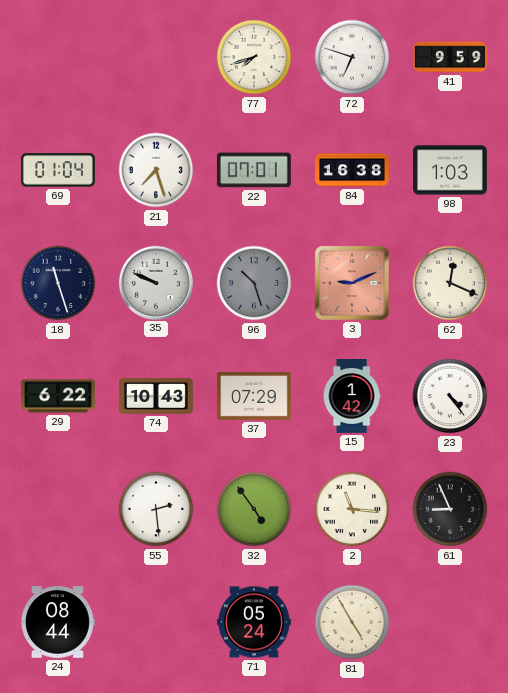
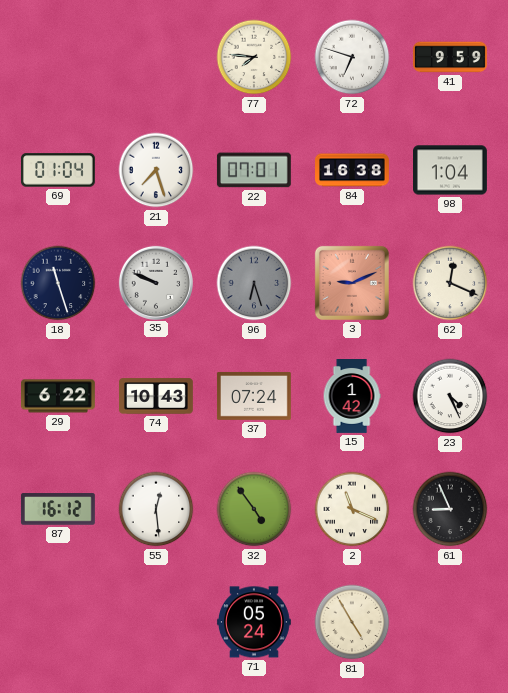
77: 7:42 -> 7:46 (254, 57)
98: 1:03 -> 1:04 (451, 170)
96: 10:27 -> 6:27 (254, 283)
37: 07:29 -> 07:24 (254, 396)
23: 4:24 -> 4:26 (450, 396)
87: none -> 16:12 (58, 509)
55: 2:29 -> 12:29 (156, 509)
2: 11:16 -> 11:19 (352, 509)
24: 08:44 -> none (57, 622)
